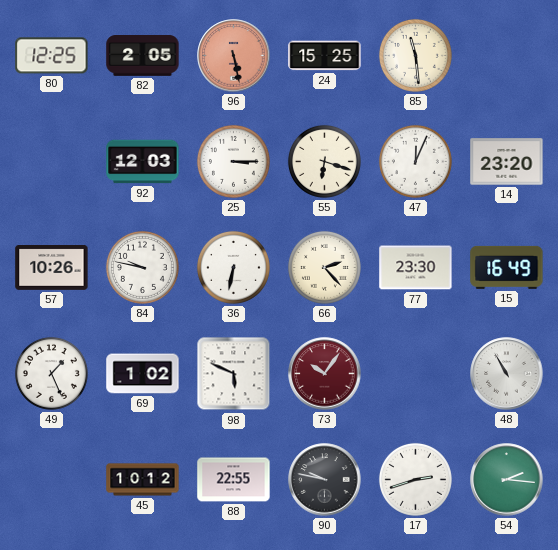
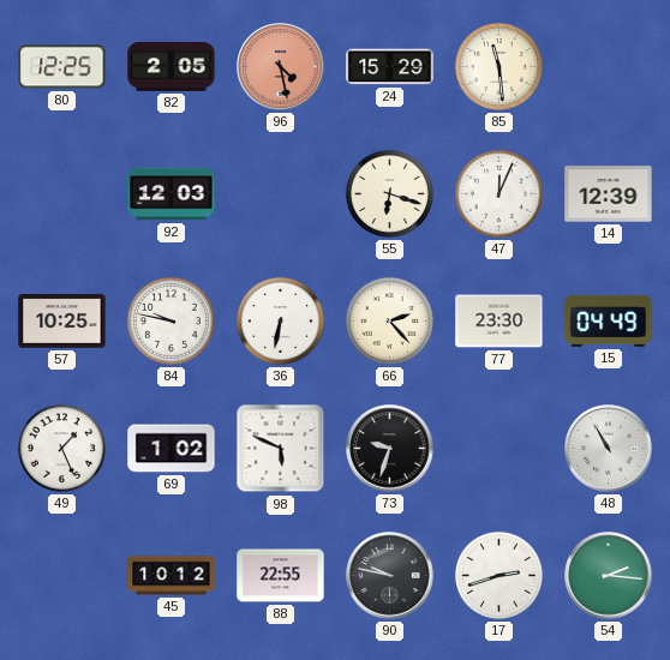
96: 5:28 -> 4:28 (281, 67)
24: 15:25 -> 15:29 (390, 67)
25: 3:15 -> none (233, 161)
14: 23:20 -> 12:39 (609, 194)
57: 10:26 -> 10:25 (62, 322)
15: 16:49 -> 04:49 (609, 320)
73: 10:06 -> 9:33 (390, 449)
73 dial: burgundy -> black (390, 449)
